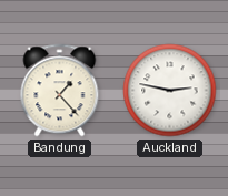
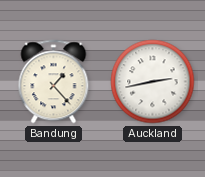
Auckland: 2:47 -> 2:43 (153, 82)
